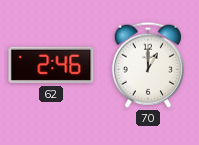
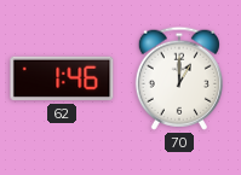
62: 2:46 -> 1:46 (62, 78)
